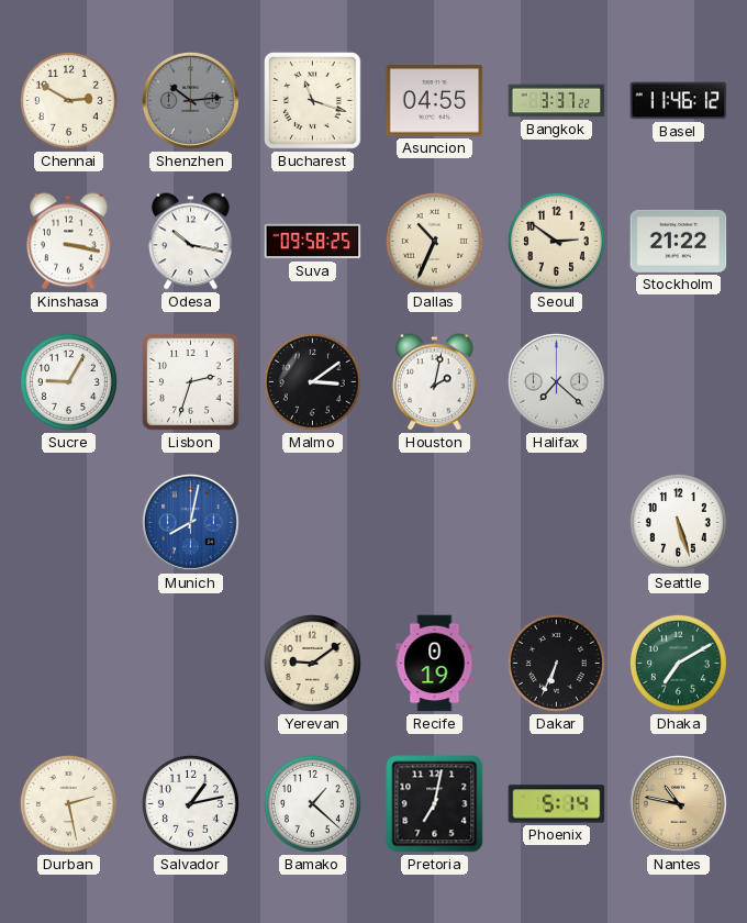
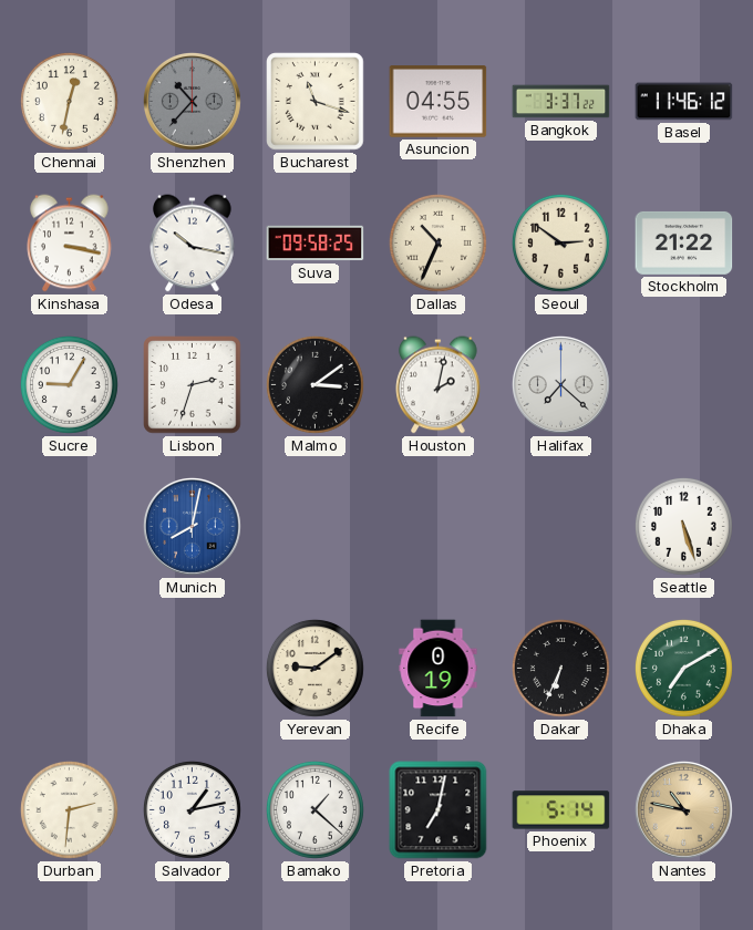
Chennai: 2:50 -> 12:32 (69, 101)
Shenzhen: 10:14 -> 10:37 (192, 101)
Durban: 2:28 -> 2:31 (69, 809)
